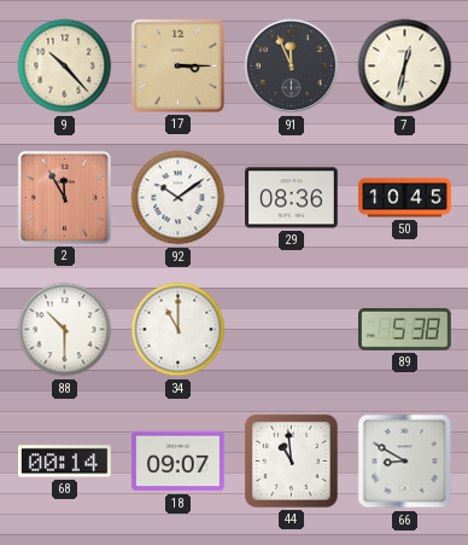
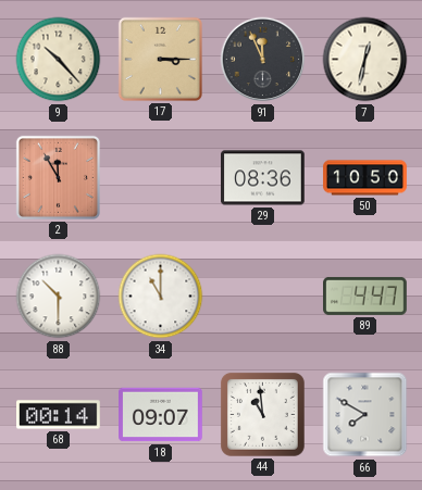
92: 10:09 -> none (179, 198)
50: 10:45 -> 10:50 (365, 178)
89: 5:38 -> 4:47 (365, 296)
66: 8:50 -> 7:50 (365, 415)
